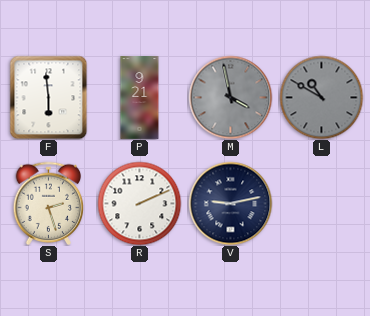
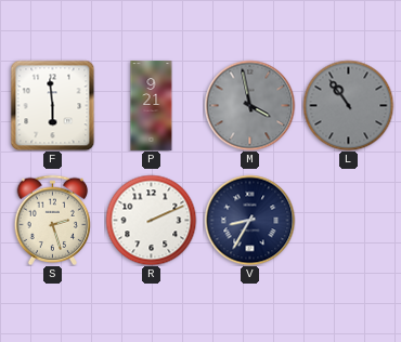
L: 10:50 -> 10:54 (348, 105)
V: 9:13 -> 8:35 (249, 220)
